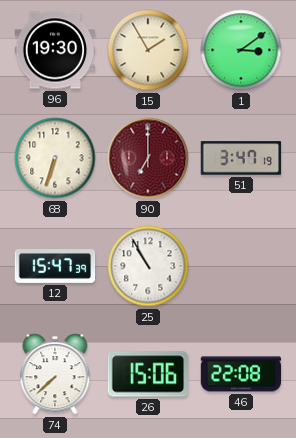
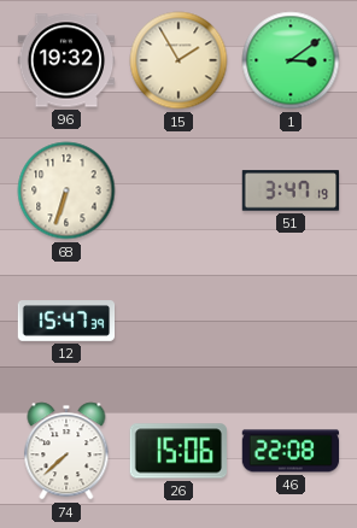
96: 19:30 -> 19:32 (66, 60)
90: 7:00 -> none (148, 158)
25: 10:55 -> none (148, 266)
